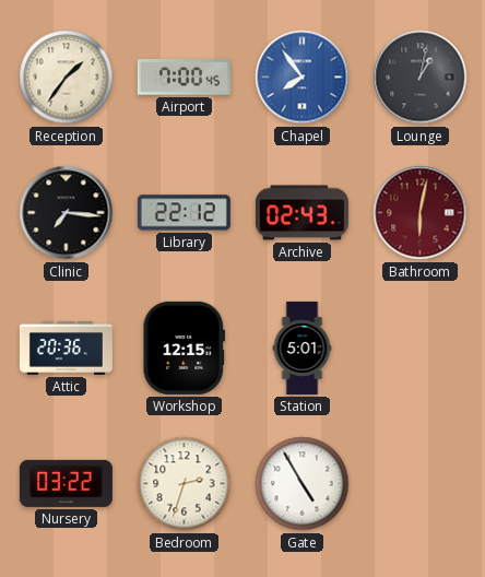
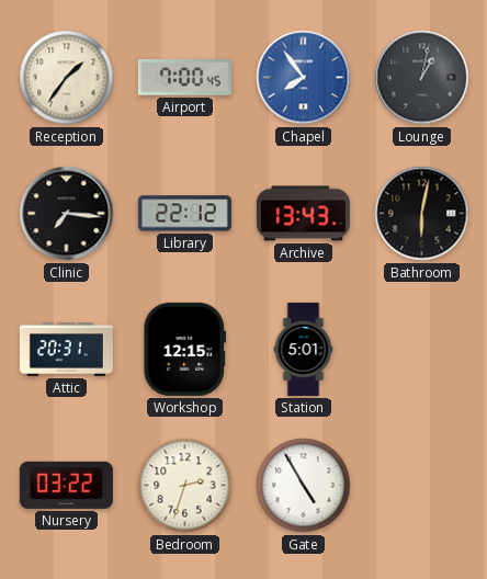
Archive: 02:43 -> 13:43 (303, 214)
Bathroom dial: burgundy -> black (422, 214)
Attic: 20:36 -> 20:31 (66, 350)
